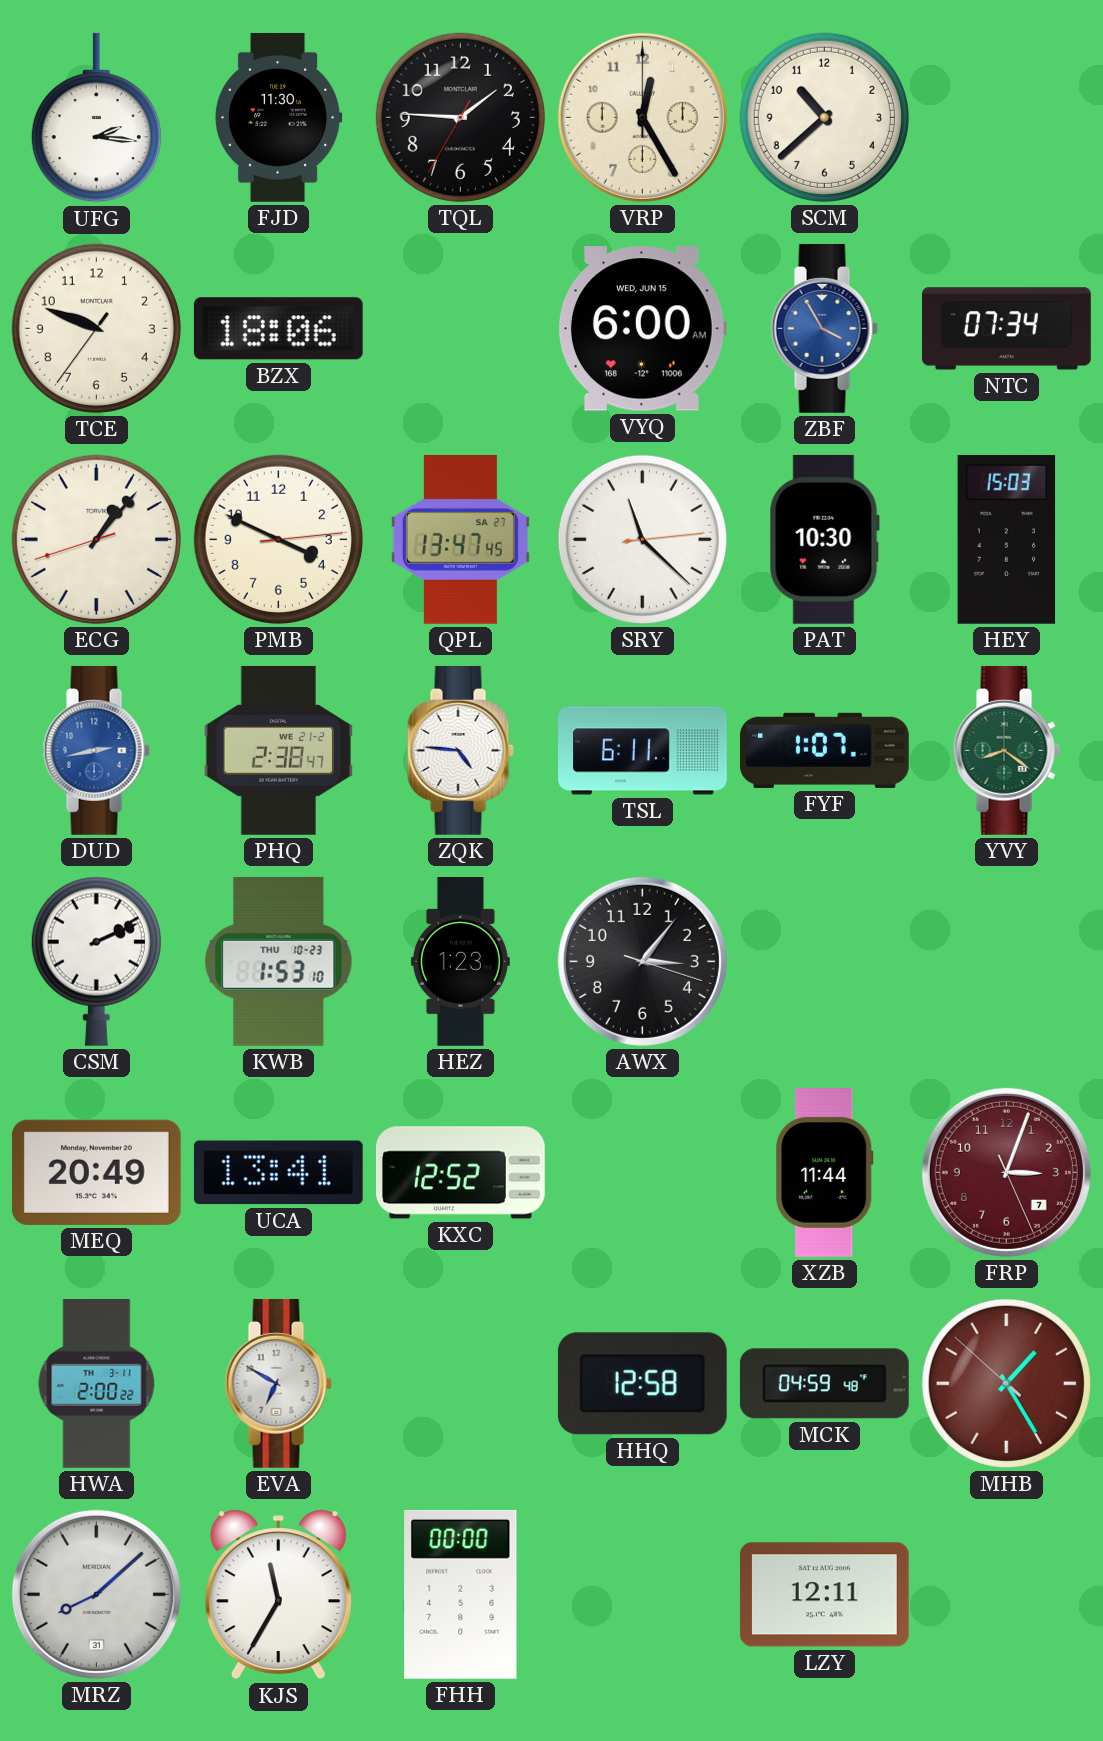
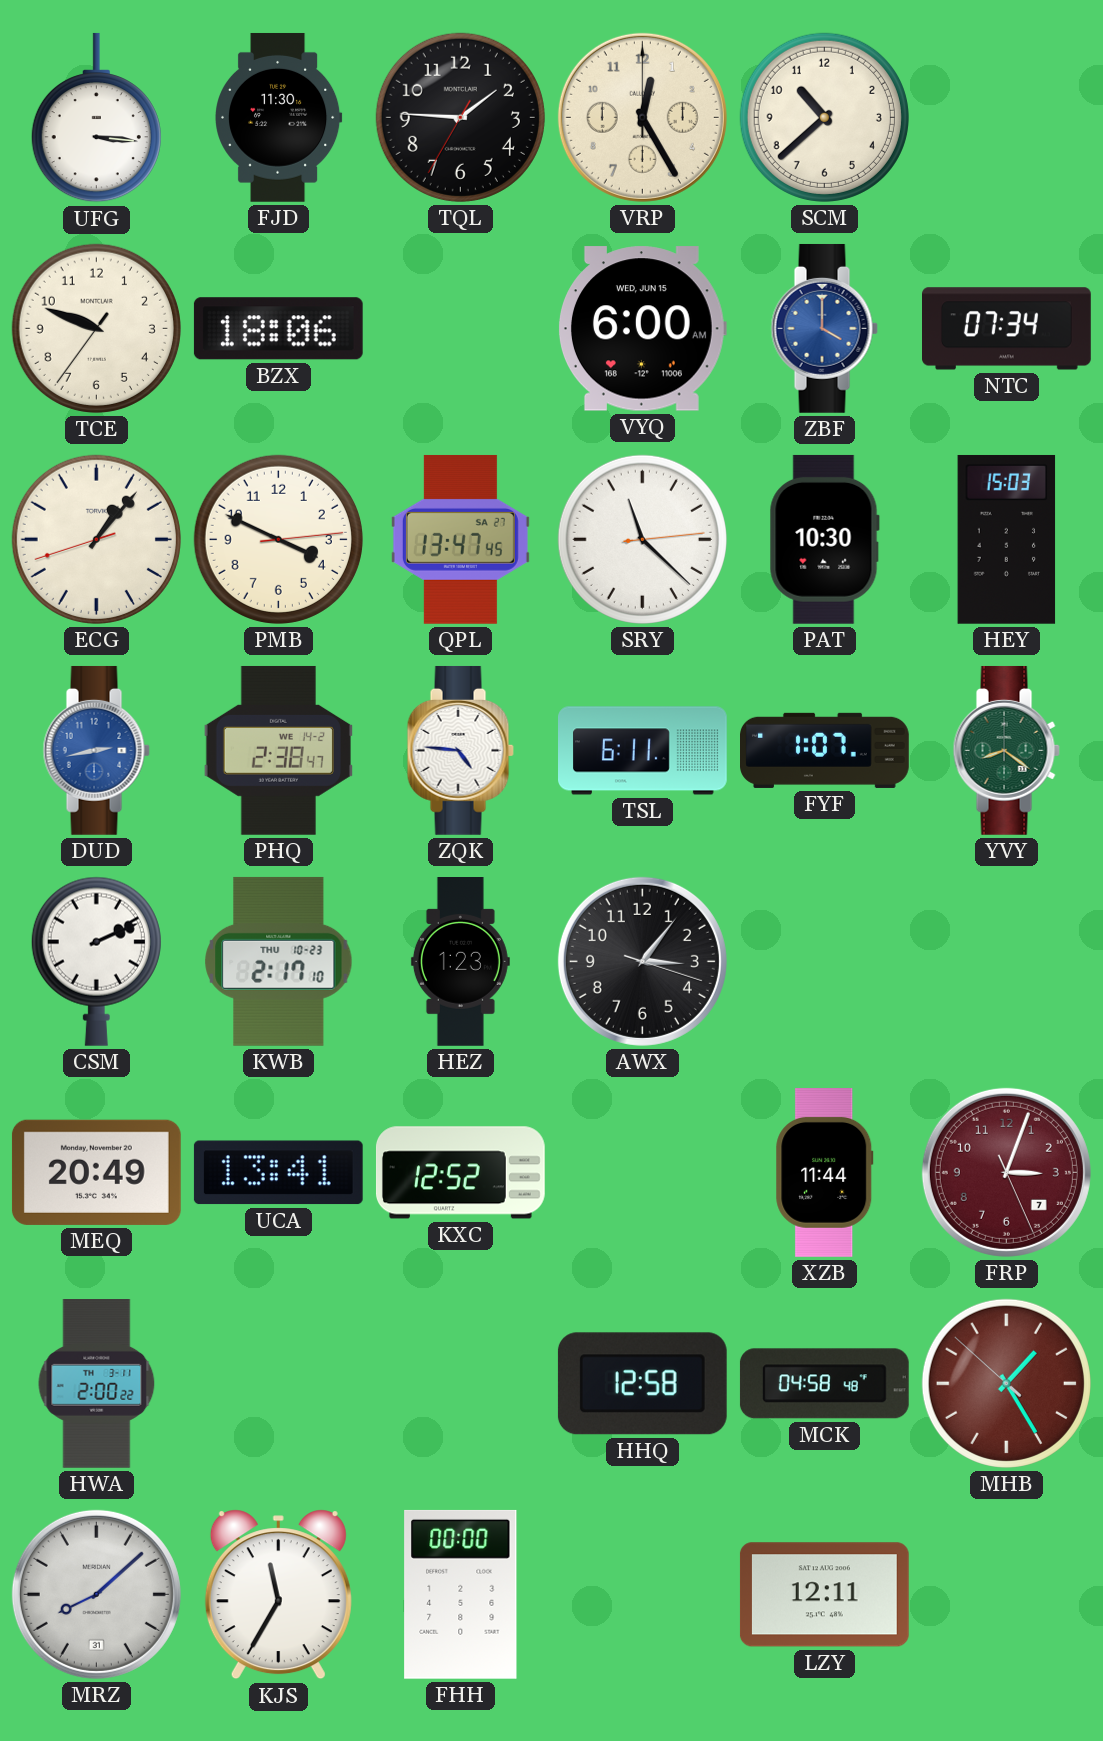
UFG: 2:16 -> 3:16 (96, 118)
ZBF: 3:55 -> 4:00 (824, 328)
PHQ date: WE 21-2 -> WE 14-2 (278, 750)
KWB: 1:53 -> 2:17 (279, 961)
EVA: 6:50 -> none (278, 1383)
MCK: 04:59 -> 04:58 (824, 1384)
